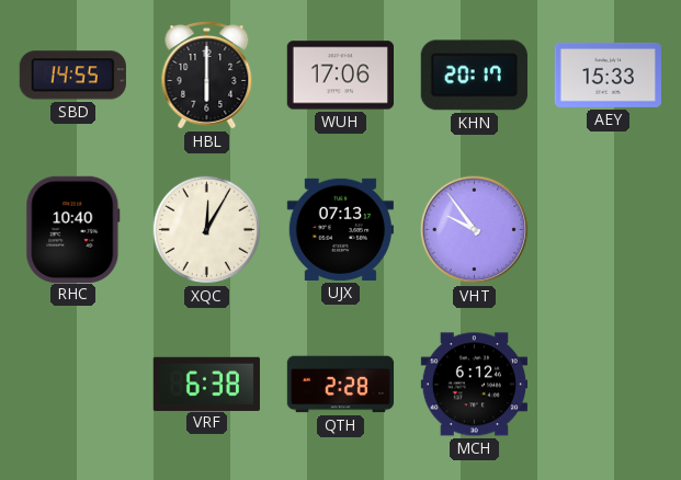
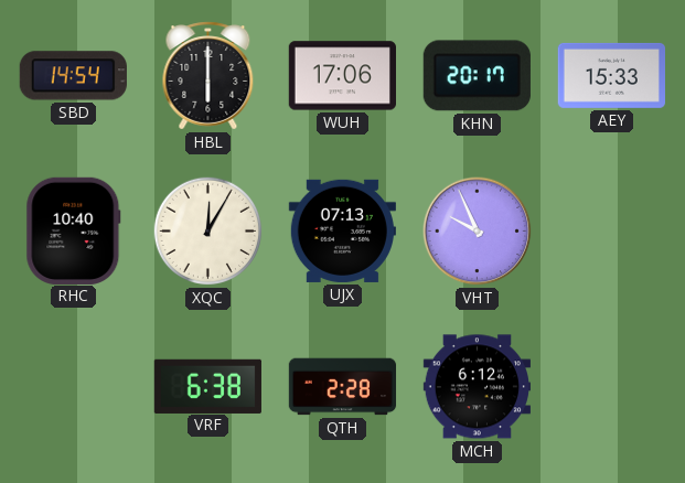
SBD: 14:55 -> 14:54 (73, 76)
VHT: 9:54 -> 9:56 (478, 232)
